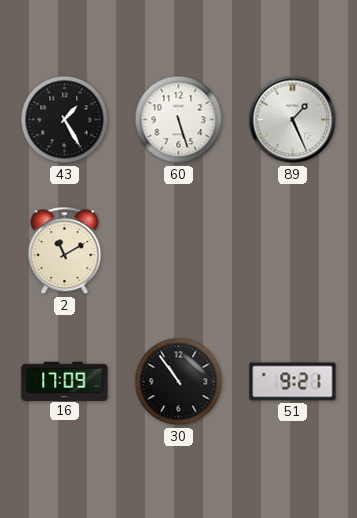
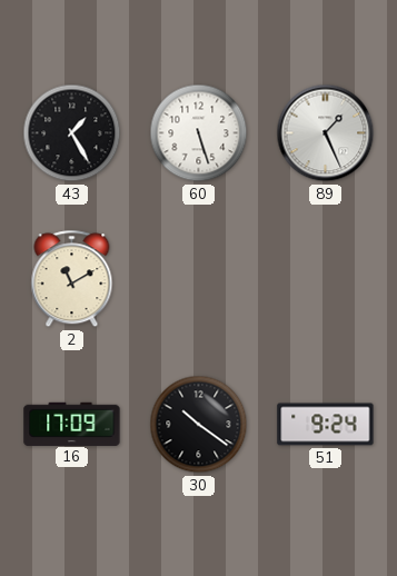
30: 10:54 -> 10:21 (199, 425)
51: 9:21 -> 9:24 (326, 425)
